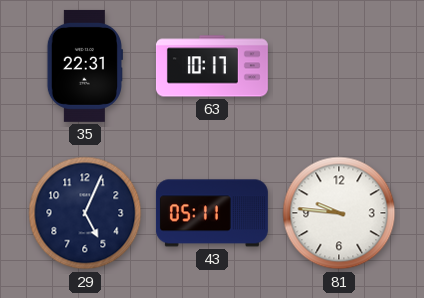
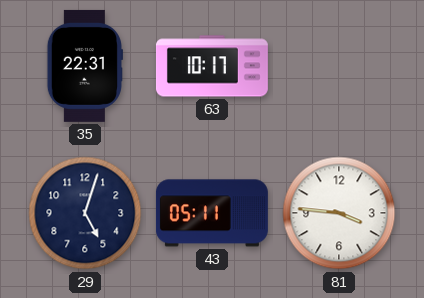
29: 5:04 -> 5:03 (85, 213)
81: 9:46 -> 3:46 (339, 213)
